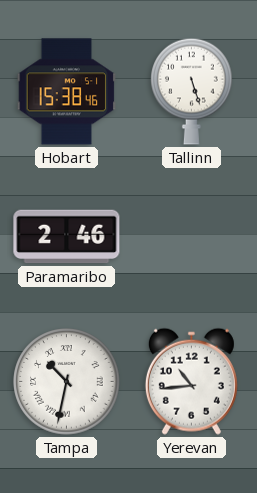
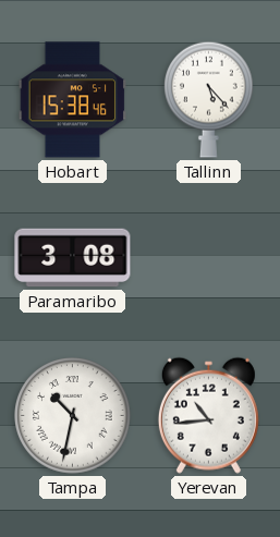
Tallinn: 5:27 -> 5:23 (209, 99)
Paramaribo: 2:46 -> 3:08 (73, 258)
